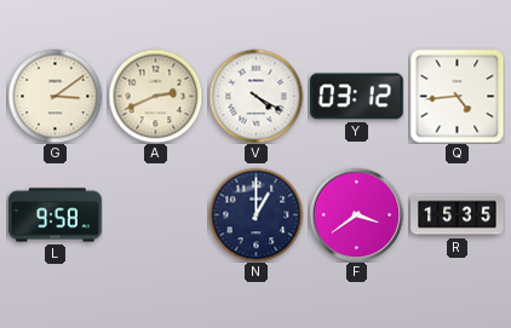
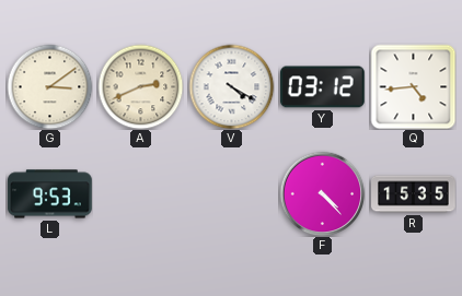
L: 9:58 -> 9:53 (50, 194)
N: 1:00 -> none (255, 214)
F: 3:39 -> 4:23 (322, 193)
